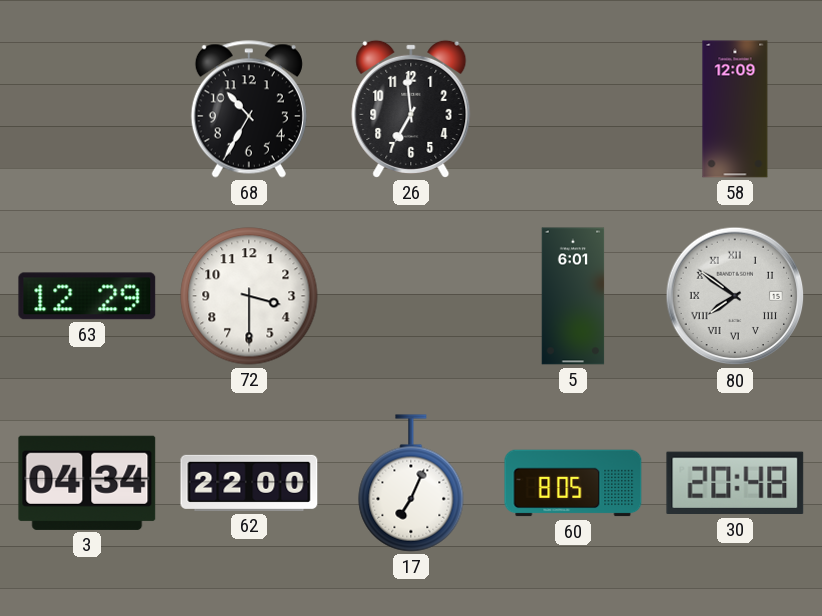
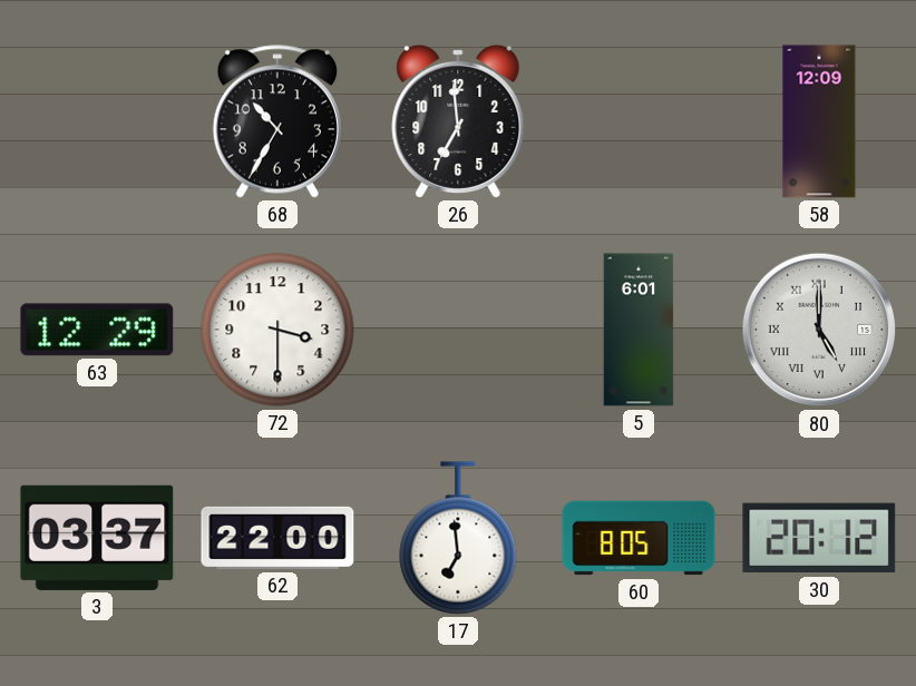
80: 7:51 -> 5:00 (819, 330)
3: 04:34 -> 03:37 (97, 538)
17: 7:04 -> 6:59 (458, 538)
30: 20:48 -> 20:12 (819, 538)
